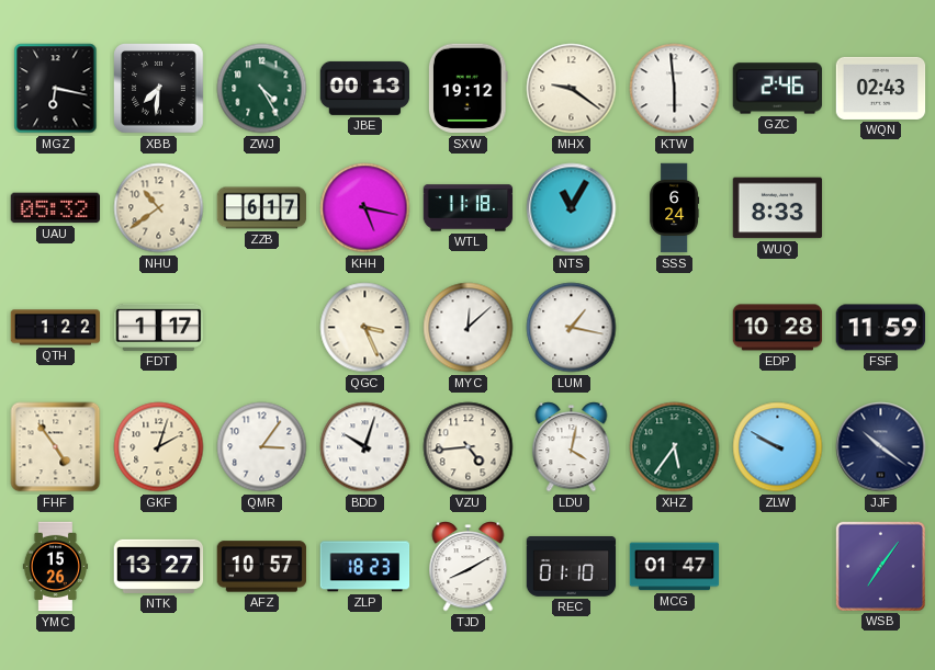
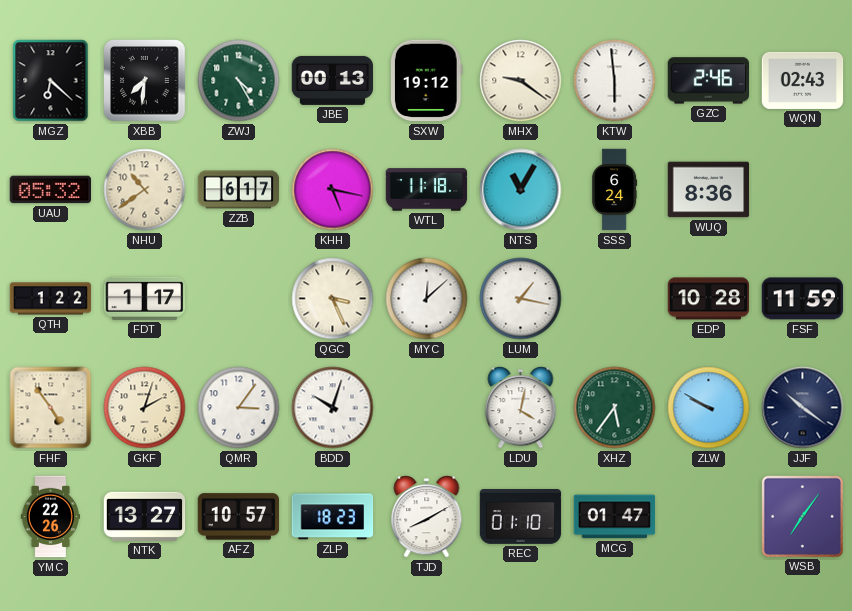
MGZ: 6:17 -> 6:22 (51, 81)
WUQ: 8:33 -> 8:36 (709, 190)
VZU: 4:44 -> none (469, 447)
YMC: 15:26 -> 22:26 (50, 517)
